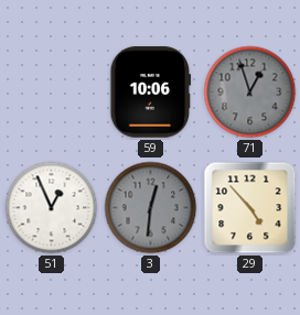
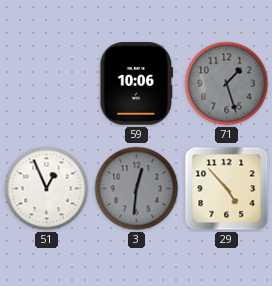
71: 12:57 -> 1:27 (227, 84)
